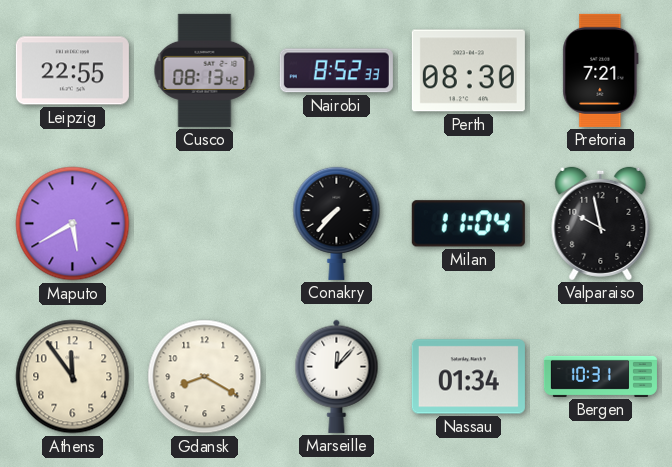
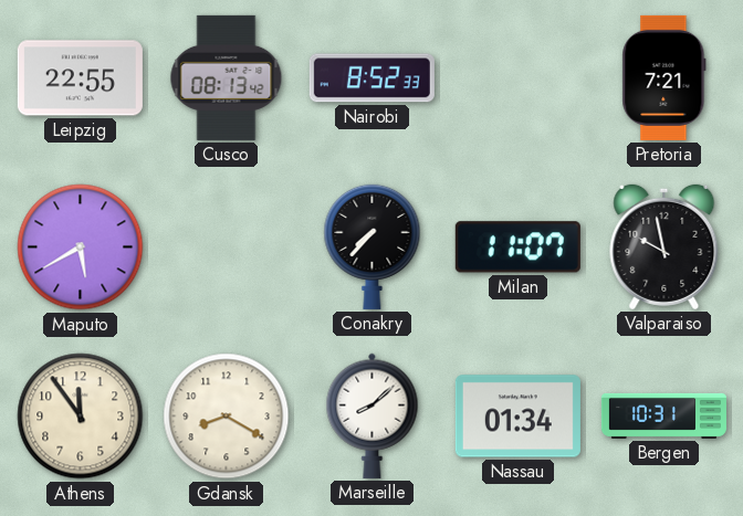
Perth: 08:30 -> none (468, 71)
Milan: 11:04 -> 11:07 (517, 248)
Marseille: 12:07 -> 8:08 (373, 415)
